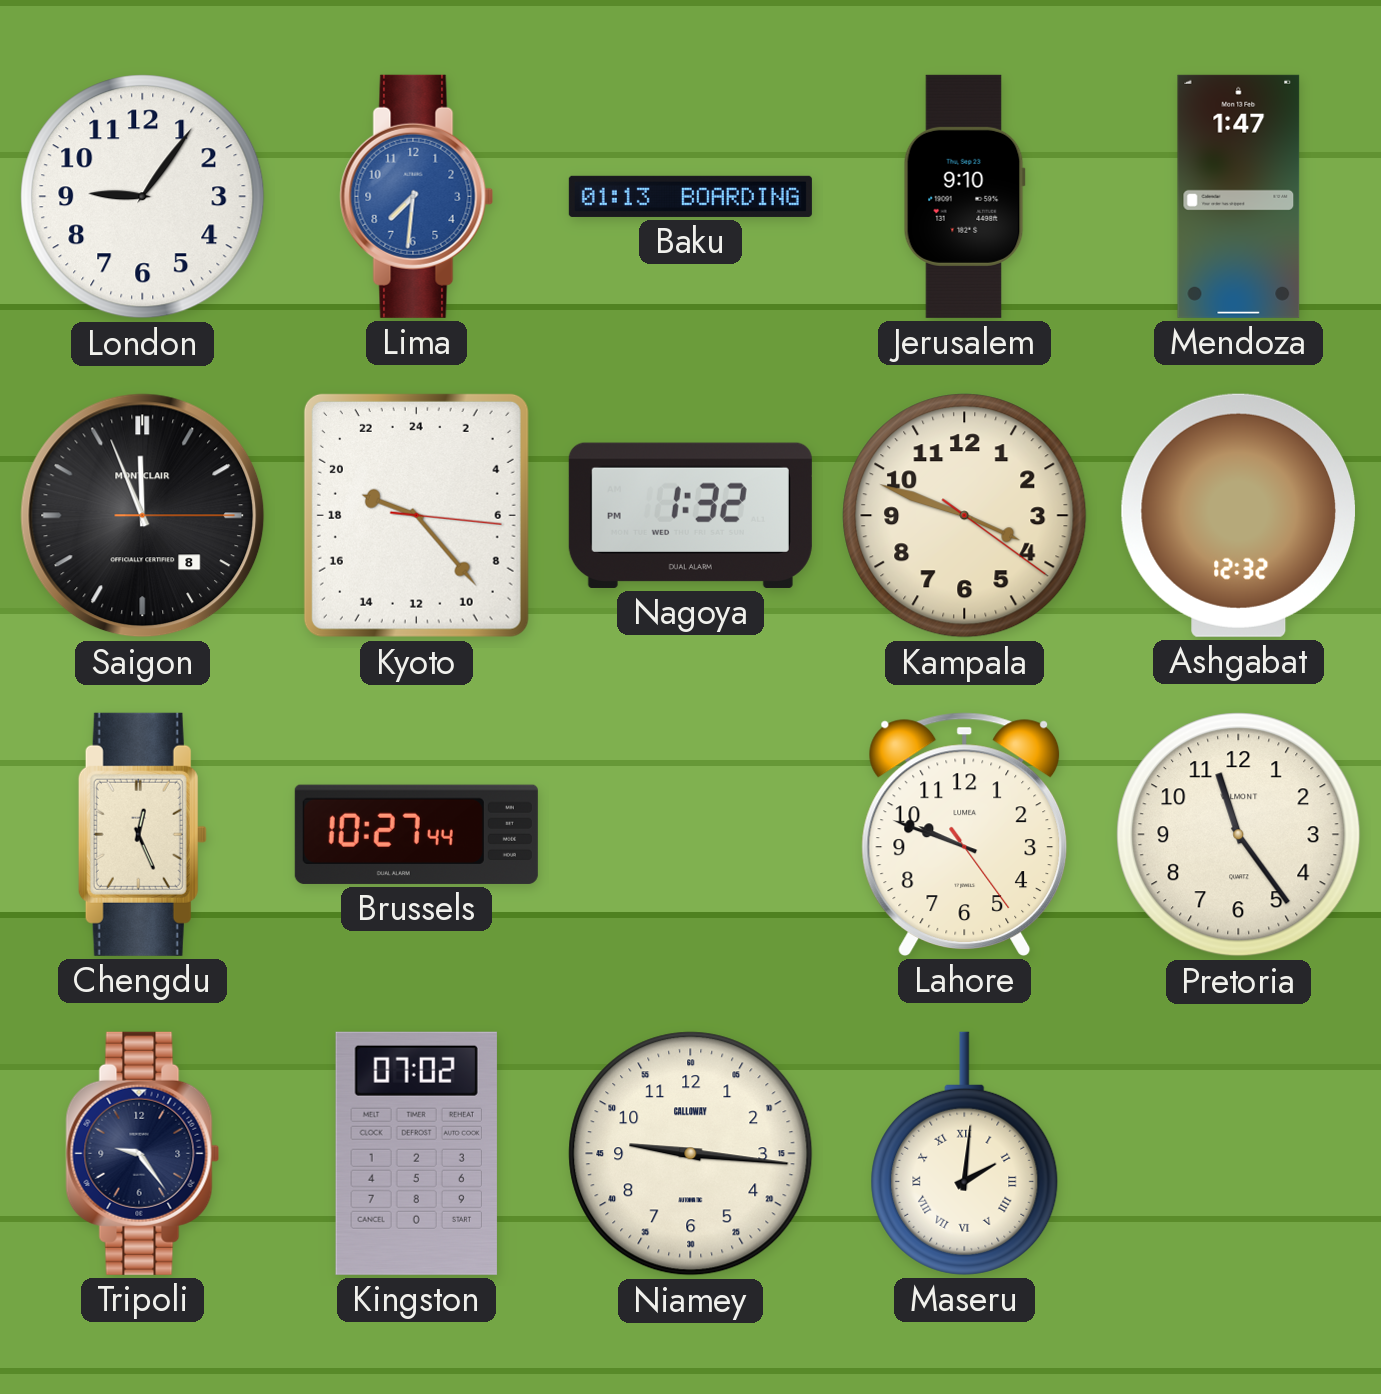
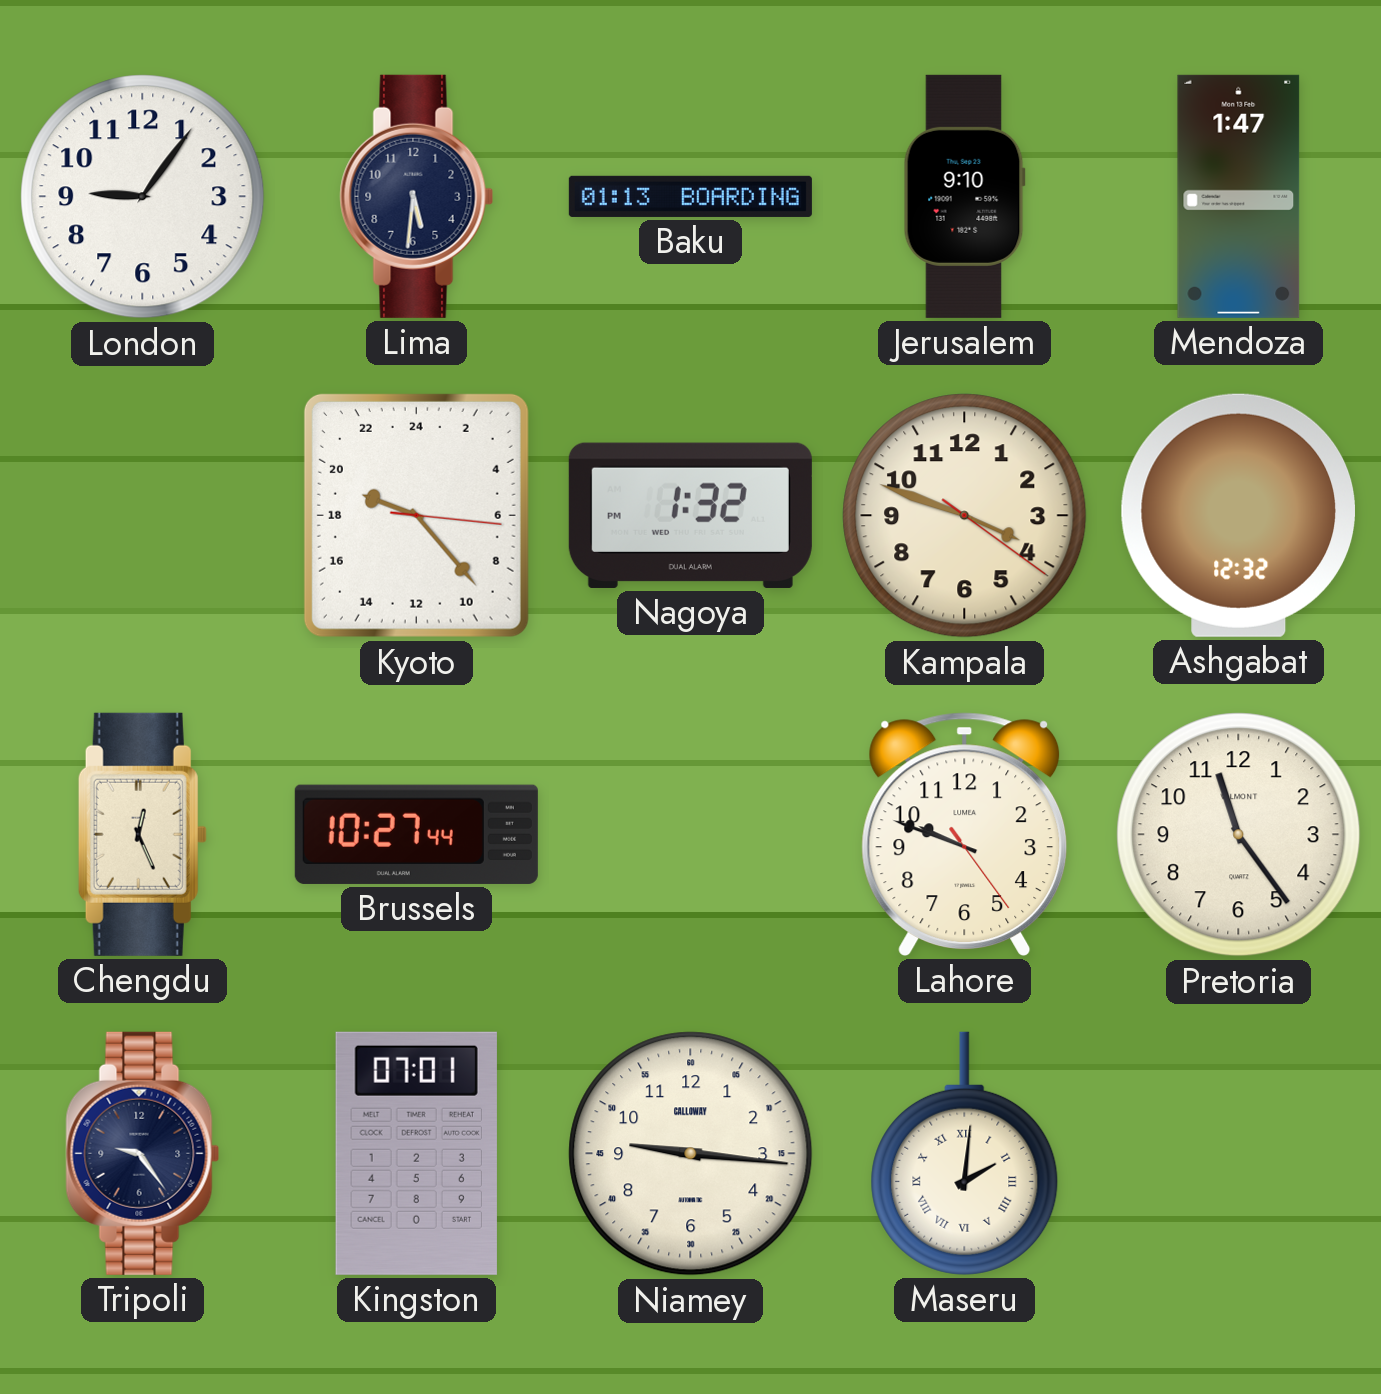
Lima: 7:31 -> 5:31 (417, 196)
Lima dial: blue -> navy (417, 196)
Saigon: 11:56 -> none (143, 516)
Kingston: 07:02 -> 07:01 (416, 1153)
